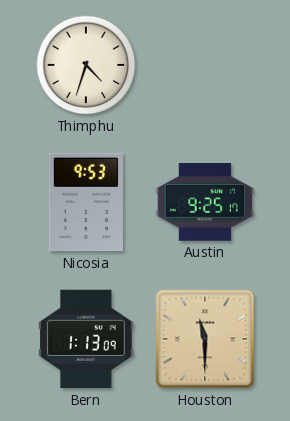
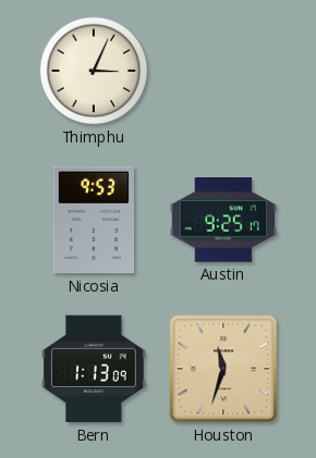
Thimphu: 4:33 -> 3:04 (94, 71)
Houston: 11:30 -> 11:33 (223, 369)
